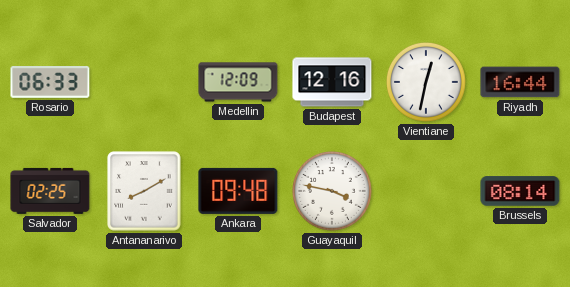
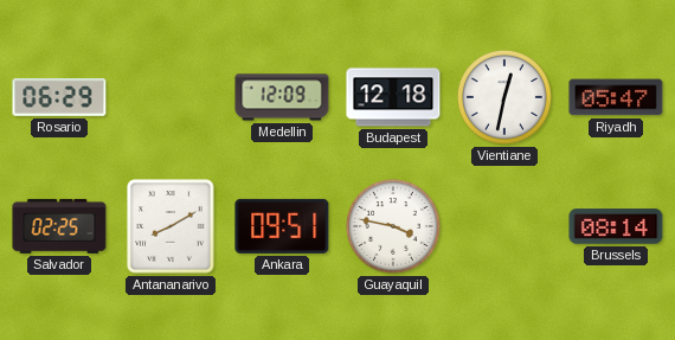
Rosario: 06:33 -> 06:29 (59, 98)
Budapest: 12:16 -> 12:18 (393, 97)
Riyadh: 16:44 -> 05:47 (616, 97)
Ankara: 09:48 -> 09:51 (282, 226)
